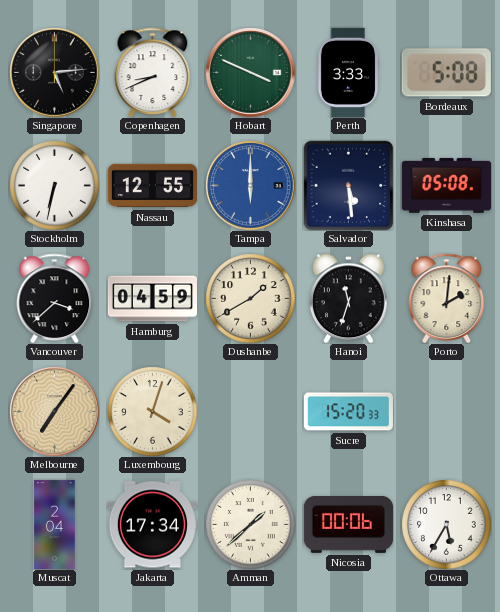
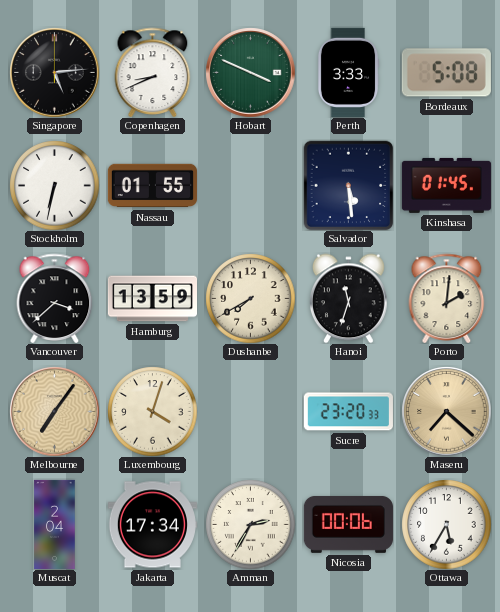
Nassau: 12:55 -> 01:55 (152, 186)
Tampa: 6:00 -> none (250, 185)
Kinshasa: 05:08 -> 01:45 (446, 185)
Hamburg: 04:59 -> 13:59 (152, 299)
Dushanbe: 1:40 -> 7:40 (250, 298)
Sucre: 15:20 -> 23:20 (348, 412)
Maseru: none -> 7:22 (446, 411)
Amman: 1:38 -> 2:35 (250, 524)
